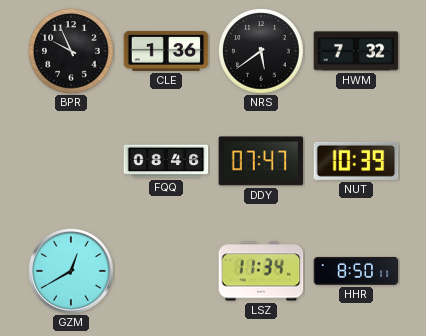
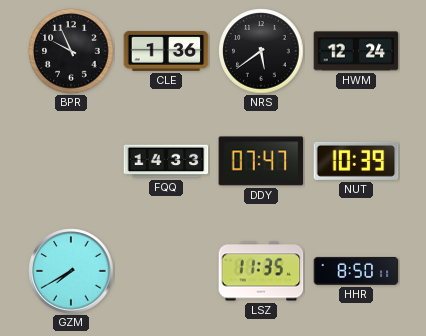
HWM: 7:32 -> 12:24 (356, 51)
FQQ: 08:46 -> 14:33 (166, 161)
GZM: 12:40 -> 7:40 (71, 271)
LSZ: 11:34 -> 11:35 (261, 271)
